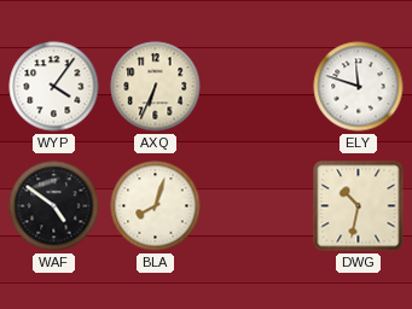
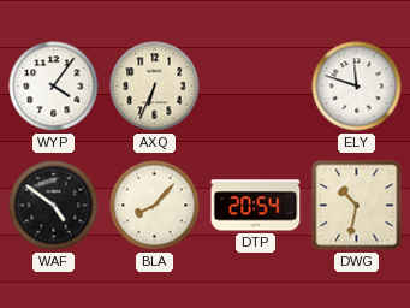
BLA: 8:03 -> 8:07 (155, 206)
DTP: none -> 20:54 (256, 206)
